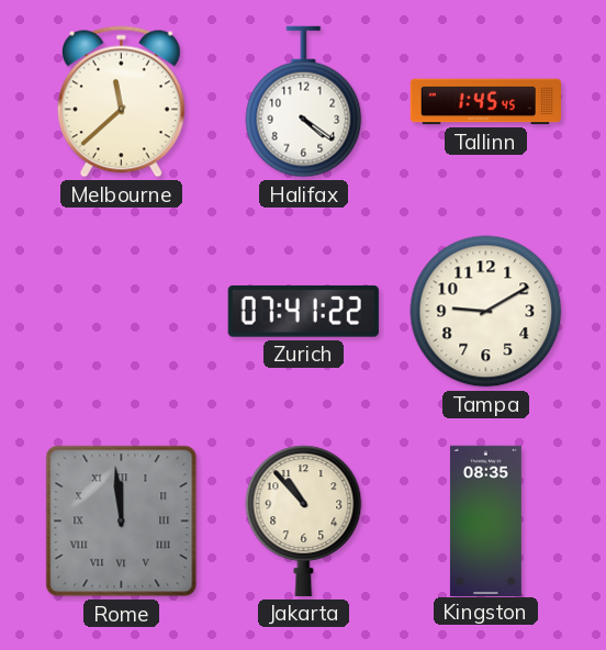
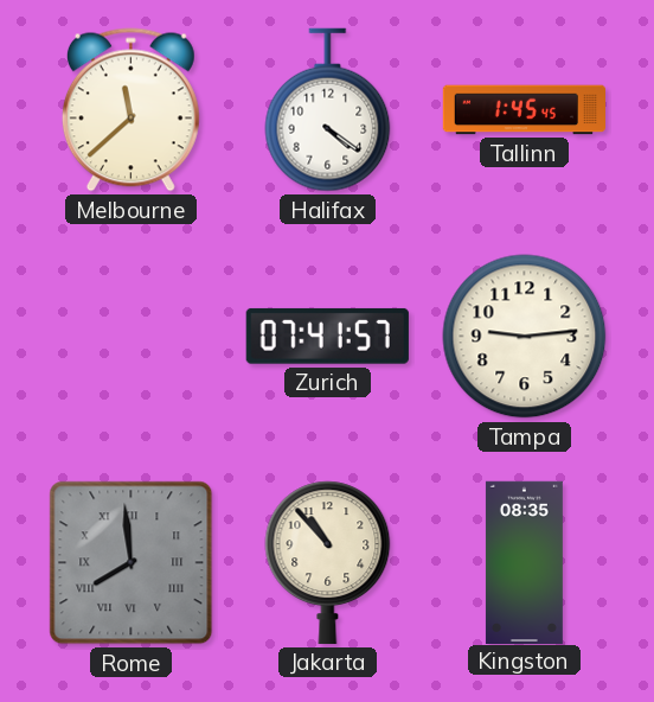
Zurich: 07:41:22 -> 07:41:57 (327, 336)
Tampa: 9:10 -> 9:14 (525, 337)
Rome: 11:59 -> 7:59 (132, 563)
